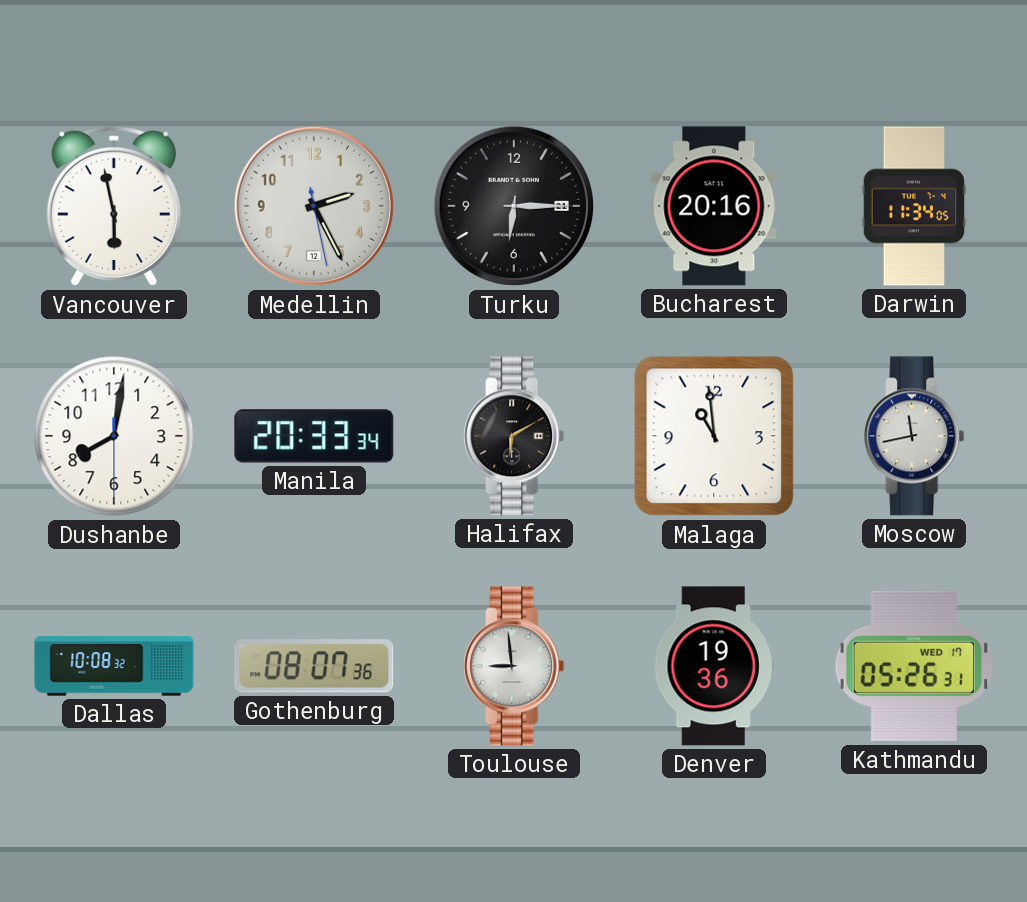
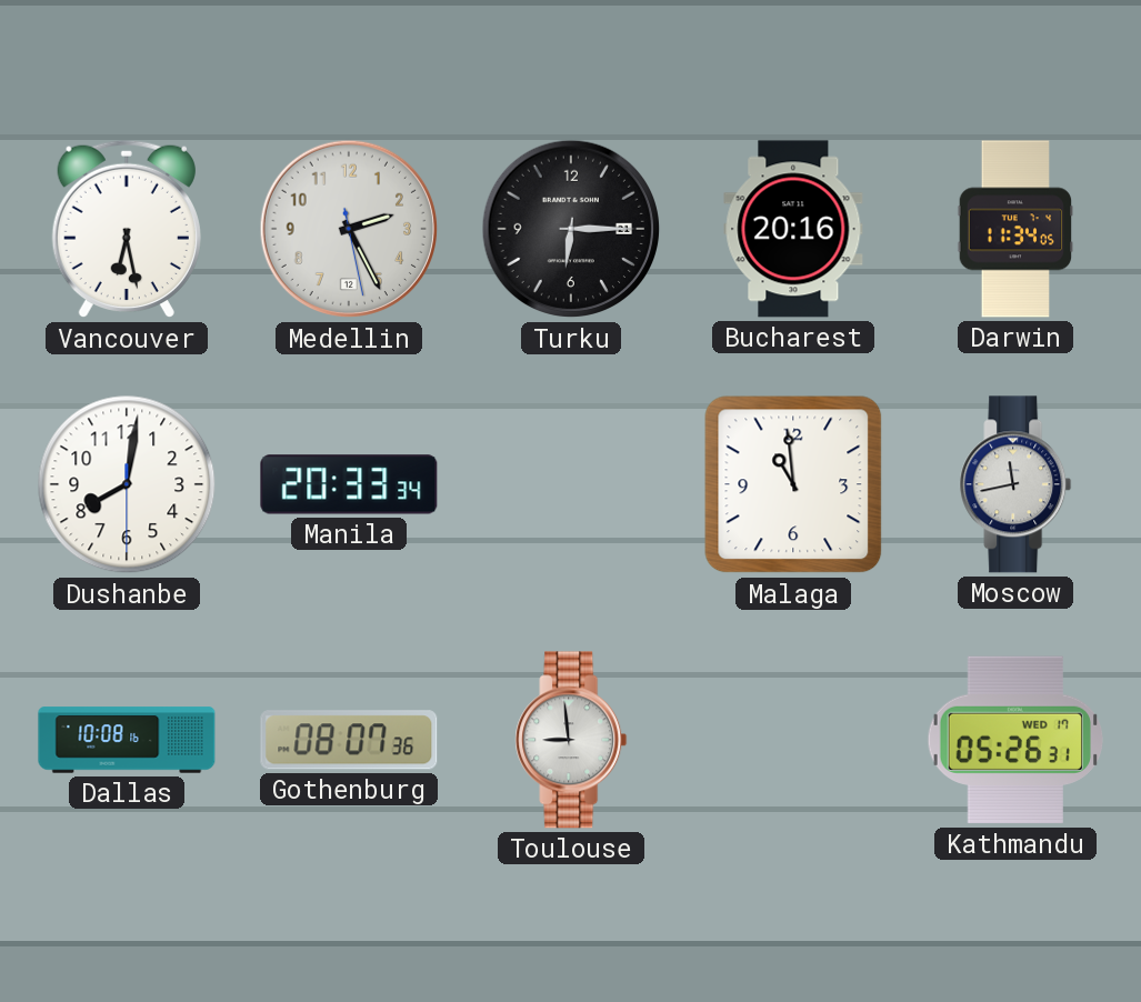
Vancouver: 5:58 -> 6:28 (127, 229)
Halifax: 6:10 -> none (514, 436)
Dallas: 10:08:32 -> 10:08:16 (127, 740)
Denver: 19:36 -> none (714, 666)
